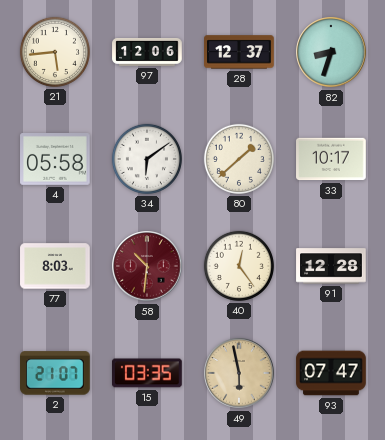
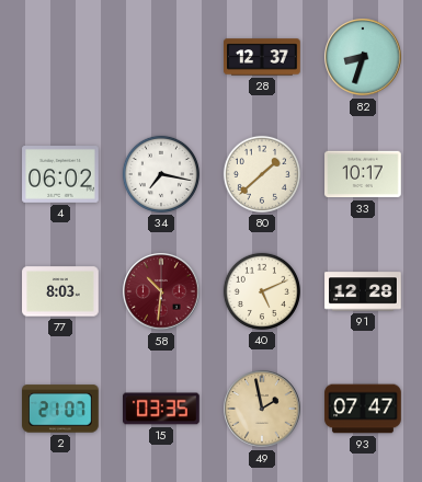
21: 5:44 -> none (55, 52)
97: 12:06 -> none (147, 53)
4: 05:58 -> 06:02 (60, 175)
34: 6:09 -> 7:17 (161, 174)
40: 12:24 -> 5:11 (262, 291)
49: 5:58 -> 1:58 (262, 409)
